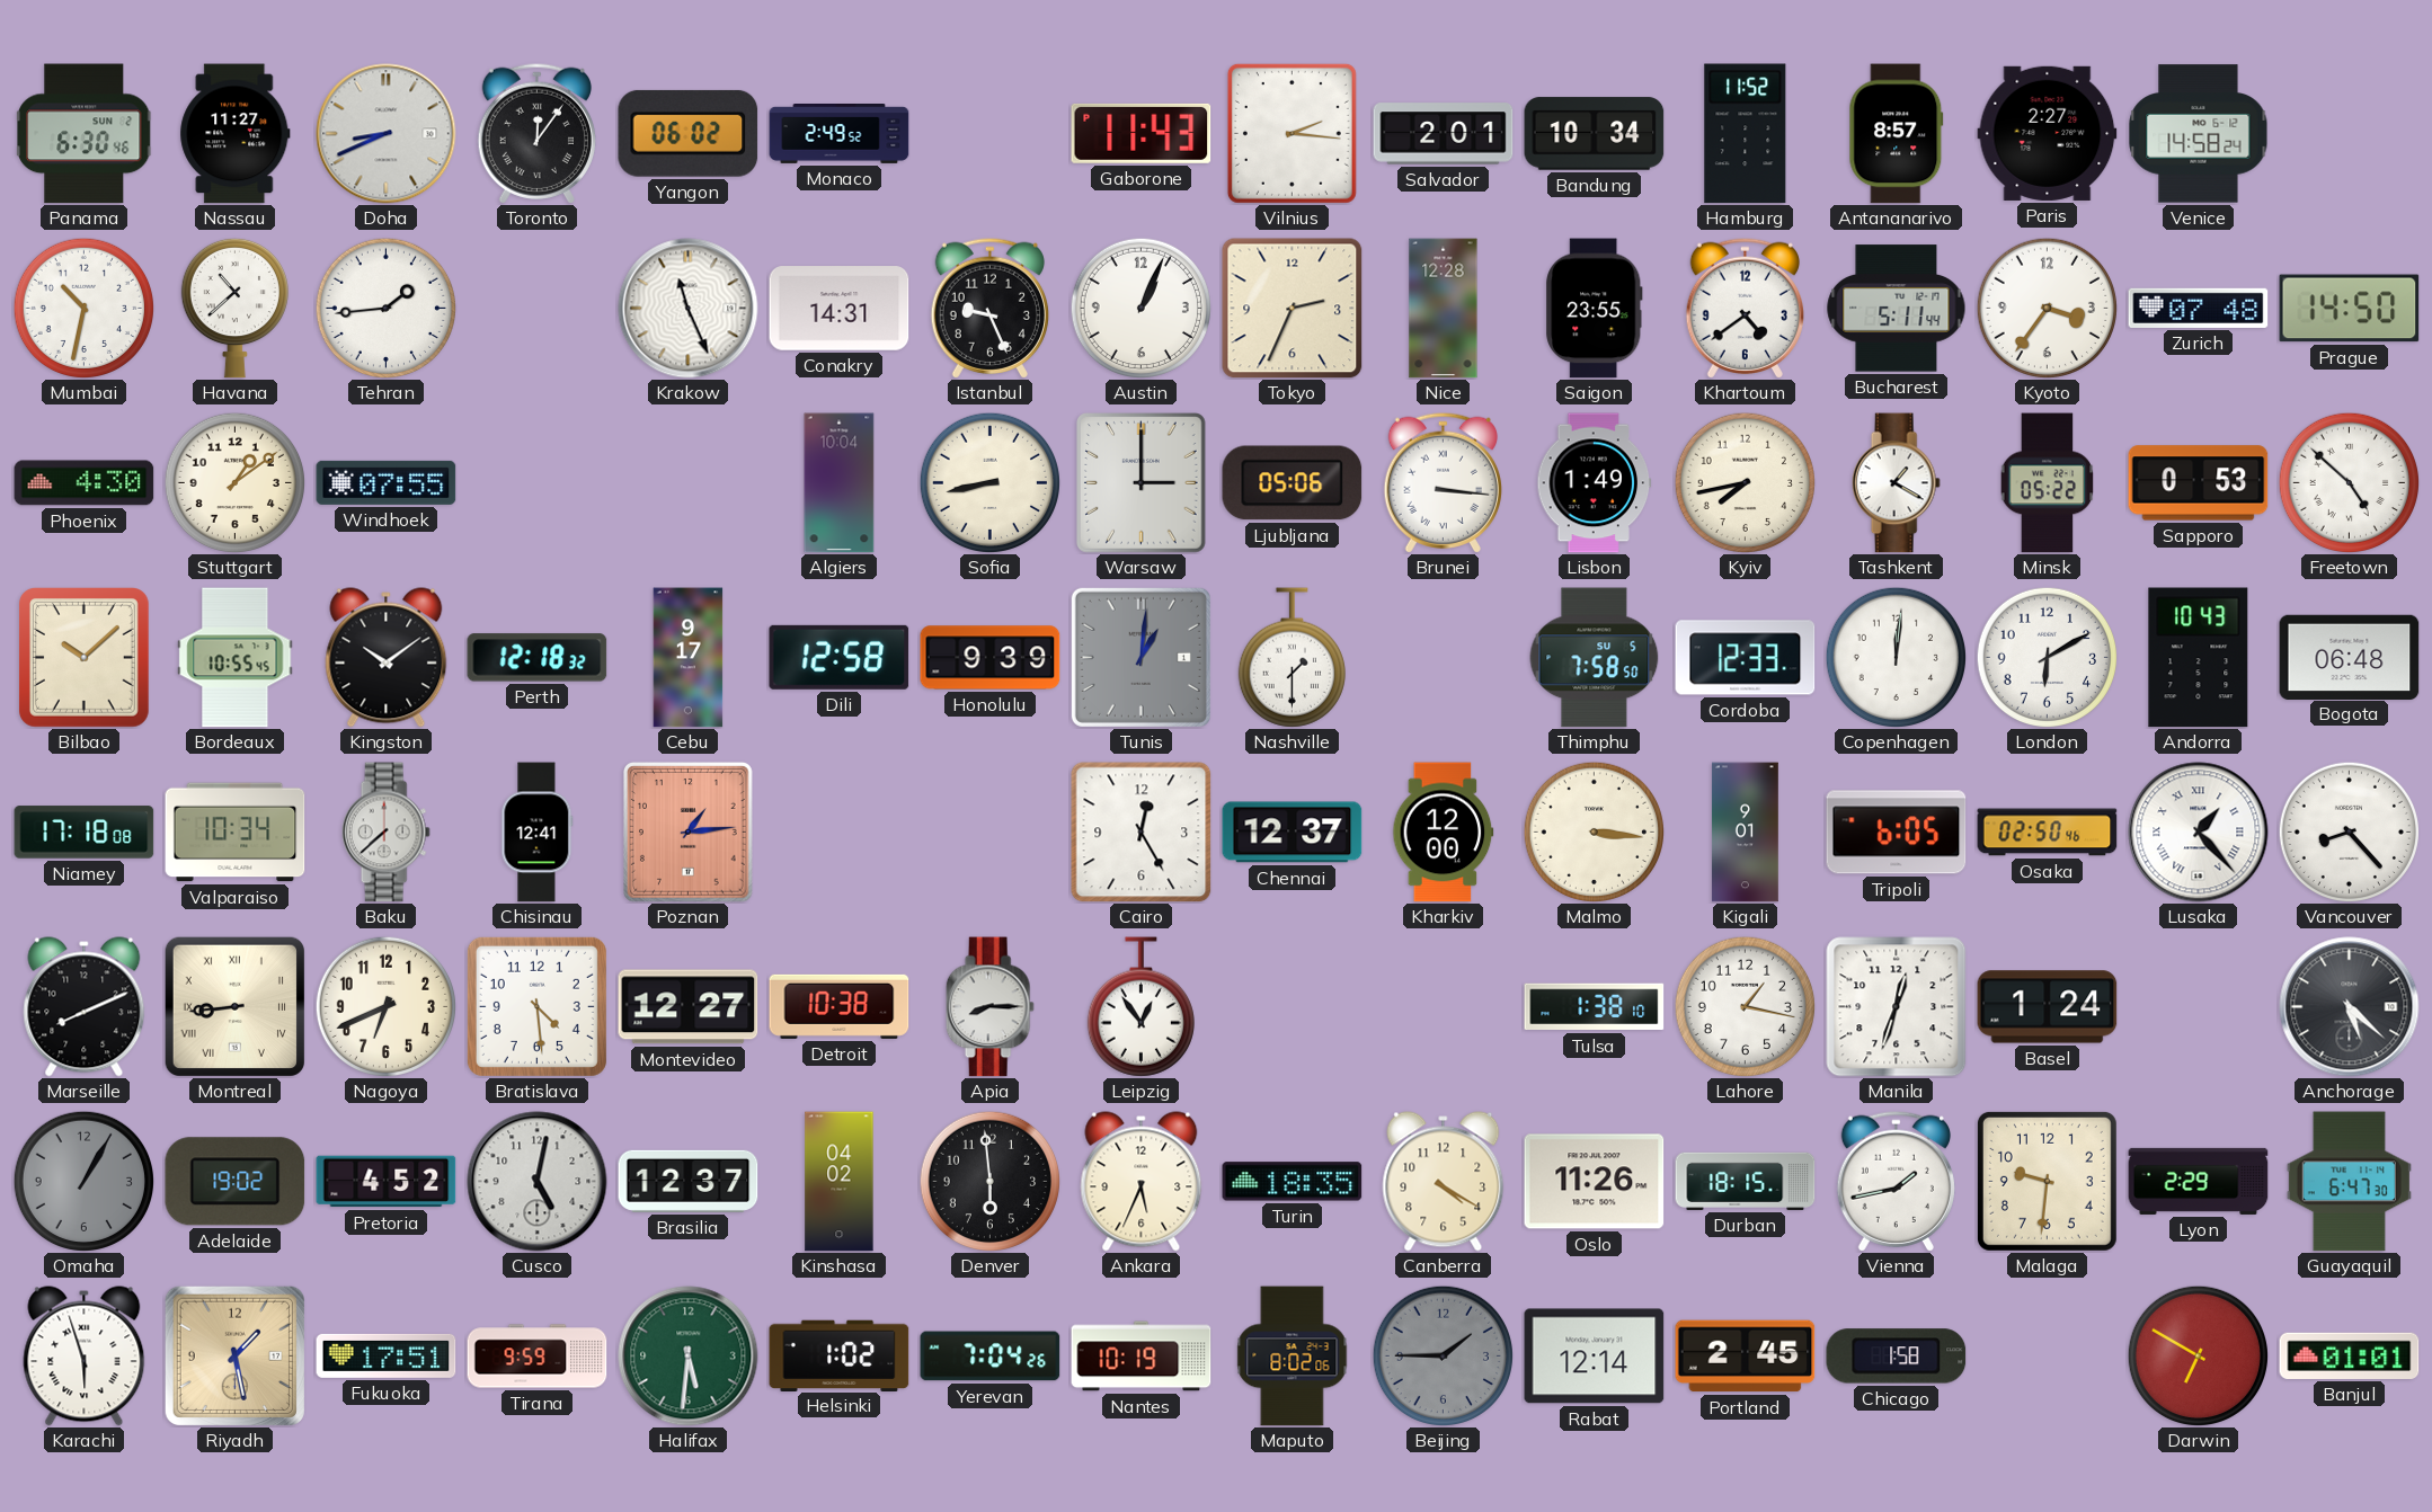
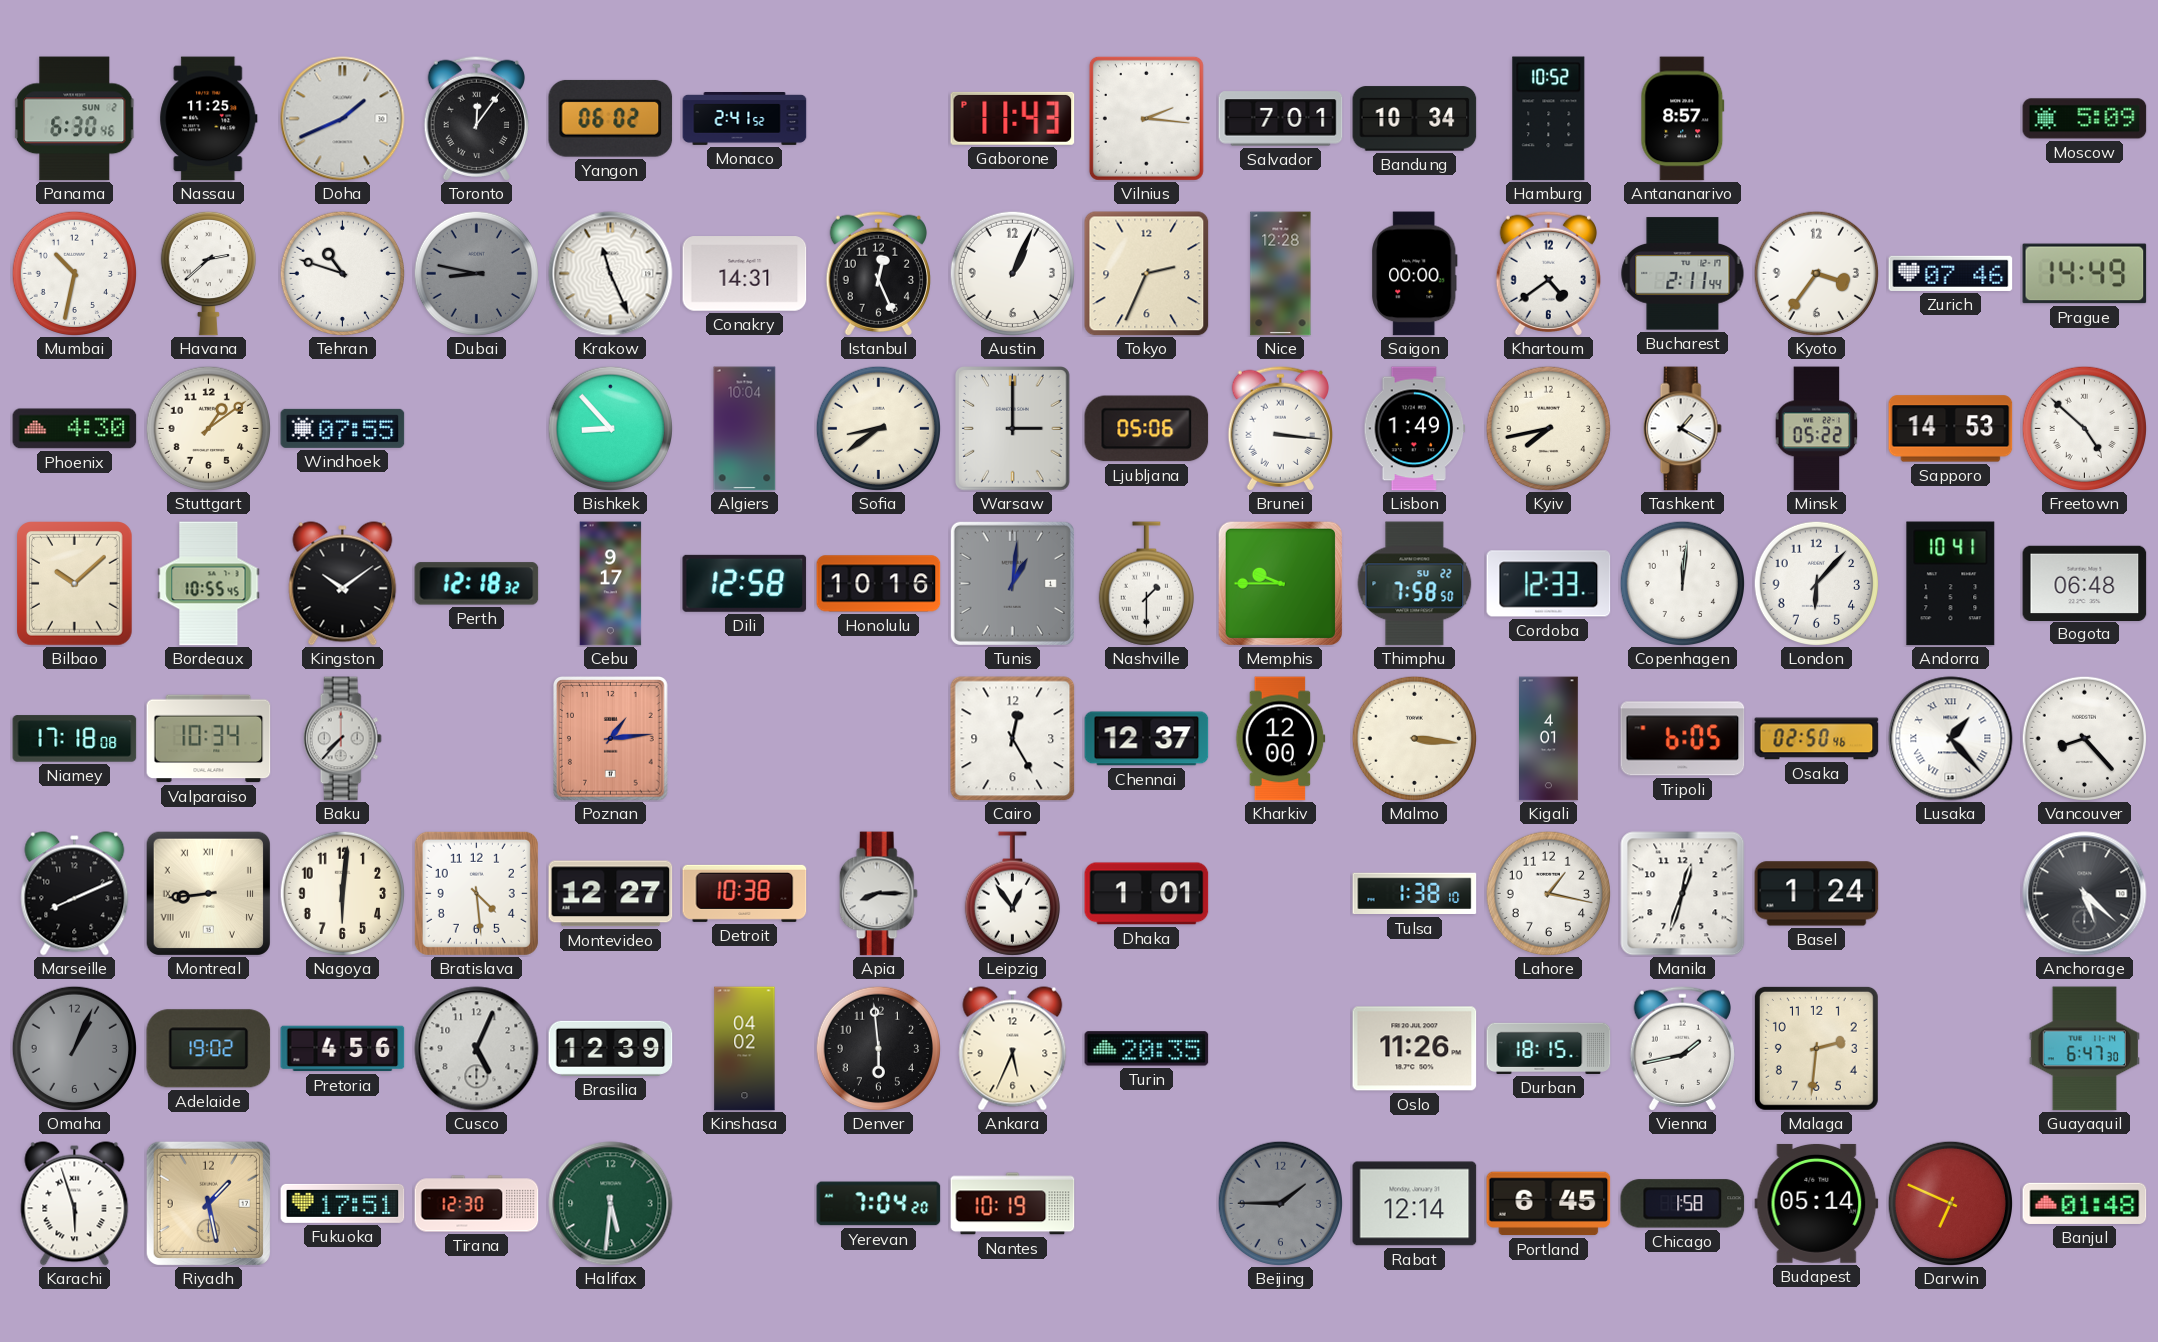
Nassau: 11:27 -> 11:25 (209, 119)
Doha: 8:41 -> 1:41 (343, 119)
Monaco: 2:49 -> 2:41 (745, 119)
Salvador: 2:01 -> 7:01 (1281, 119)
Hamburg: 11:52 -> 10:52 (1549, 119)
Paris: 2:27 -> none (2048, 133)
Venice: 14:58 -> none (2199, 134)
Moscow: none -> 5:09 (2085, 119)
Havana: 10:38 -> 2:38 (208, 273)
Tehran: 1:44 -> 10:48 (342, 273)
Dubai: none -> 8:47 (476, 273)
Istanbul: 9:26 -> 12:26 (878, 273)
Saigon: 23:55 -> 00:00 (1415, 274)
Bucharest: 5:11 -> 2:11 (1683, 274)
Zurich: 07:48 -> 07:46 (1951, 273)
Prague: 14:50 -> 14:49 (2085, 274)
Bishkek: none -> 8:53 (610, 428)
Sofia: 8:43 -> 8:39 (878, 428)
Sapporo: 0:53 -> 14:53 (1951, 429)
Honolulu: 9:39 -> 10:16 (879, 584)
Memphis: none -> 9:45 (1280, 583)
Thimphu date: SU 5 -> SU 22 (1415, 584)
London: 6:10 -> 6:07 (1816, 583)
Andorra: 10:43 -> 10:41 (1951, 584)
Baku: 7:38 -> 7:37 (342, 739)
Chisinau: 12:41 -> none (538, 833)
Kigali: 9:01 -> 4:01 (1548, 739)
Nagoya: 6:41 -> 6:01 (342, 893)
Dhaka: none -> 1:01 (1147, 894)
Omaha: 1:05 -> 1:04 (74, 1048)
Pretoria: 4:52 -> 4:56 (343, 1049)
Cusco: 5:02 -> 5:04 (477, 1049)
Brasilia: 12:37 -> 12:39 (611, 1048)
Turin: 18:35 -> 20:35 (1147, 1049)
Canberra: 4:20 -> none (1444, 1182)
Malaga: 9:31 -> 2:31 (1816, 1048)
Lyon: 2:29 -> none (2199, 1181)
Tirana: 9:59 -> 12:30 (477, 1204)
Helsinki: 1:02 -> none (840, 1355)
Yerevan: 7:04:26 -> 7:04:20 (879, 1204)
Maputo: 8:02 -> none (1293, 1357)
Portland: 2:45 -> 6:45 (1549, 1204)
Budapest: none -> 05:14 (1817, 1203)
Darwin: 6:50 -> 6:49 (1950, 1203)
Banjul: 01:01 -> 01:48 (2085, 1203)
